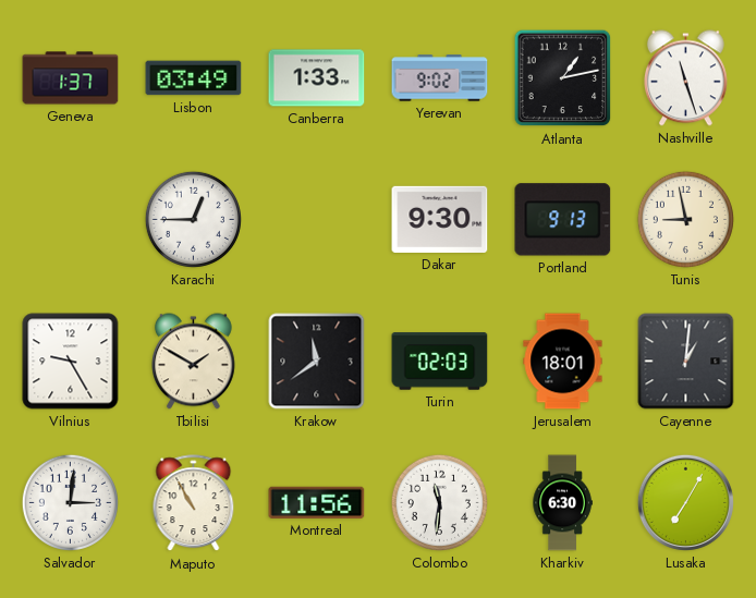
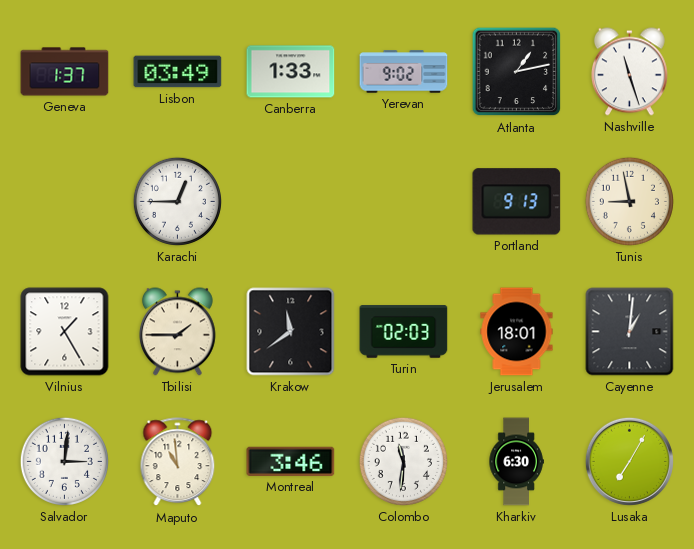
Dakar: 9:30 -> none (440, 219)
Vilnius: 9:25 -> 1:25 (65, 332)
Tbilisi: 1:50 -> 1:45 (177, 332)
Maputo: 10:55 -> 10:59 (178, 462)
Montreal: 11:56 -> 3:46 (291, 461)
